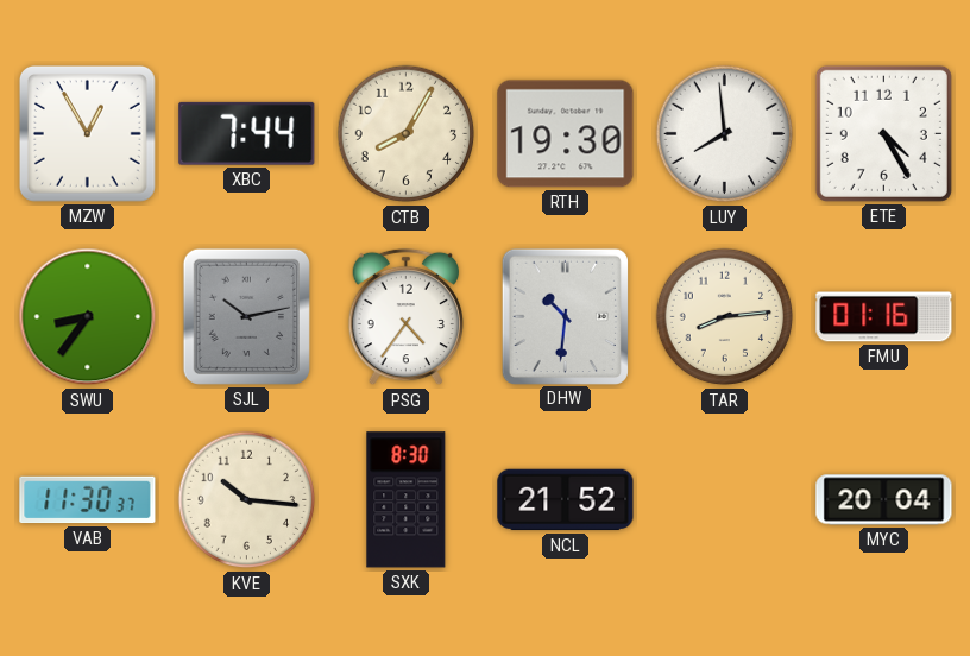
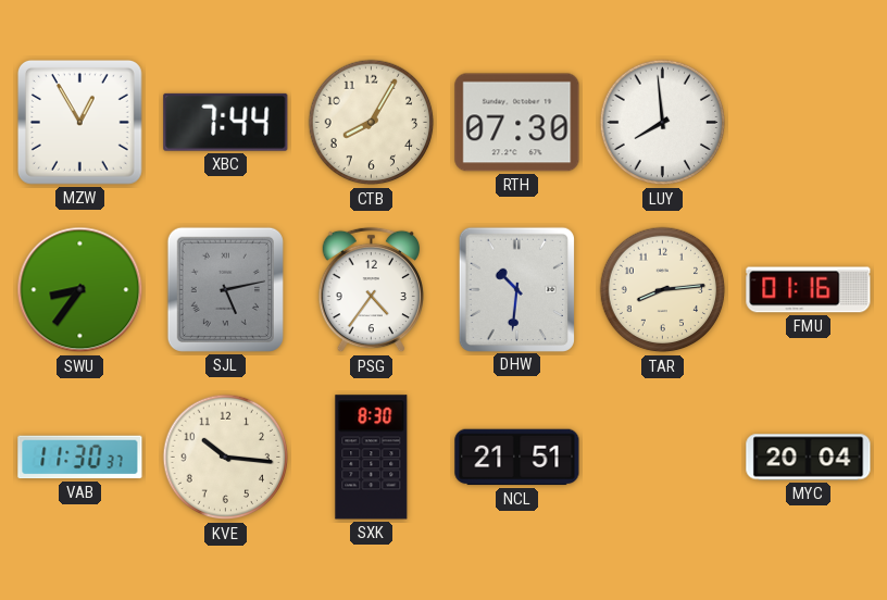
RTH: 19:30 -> 07:30 (517, 123)
ETE: 4:25 -> none (883, 133)
SJL: 10:13 -> 5:13 (225, 289)
NCL: 21:52 -> 21:51 (517, 458)
